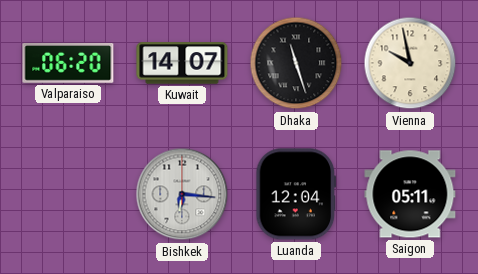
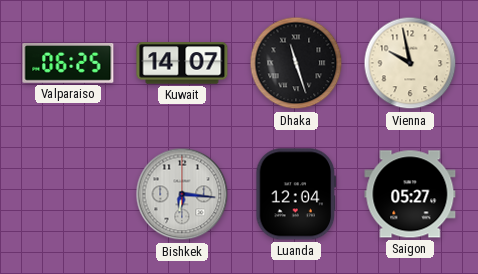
Valparaiso: 06:20 -> 06:25 (68, 64)
Saigon: 05:11 -> 05:27 (410, 194)
